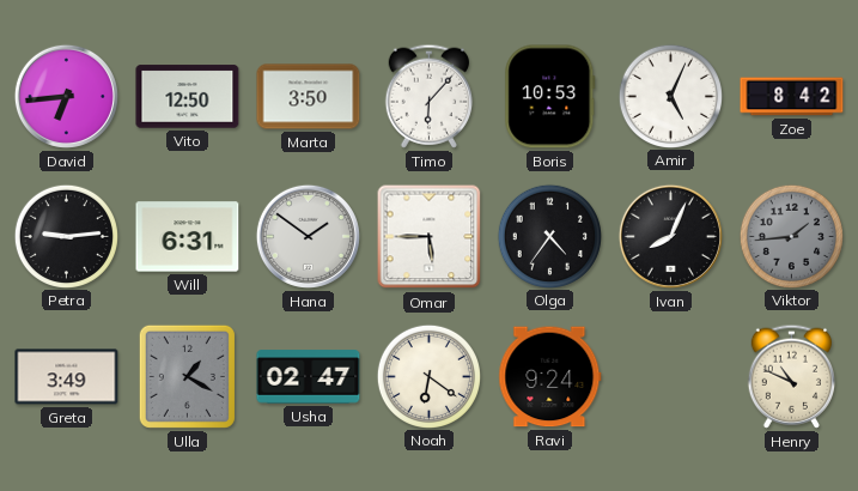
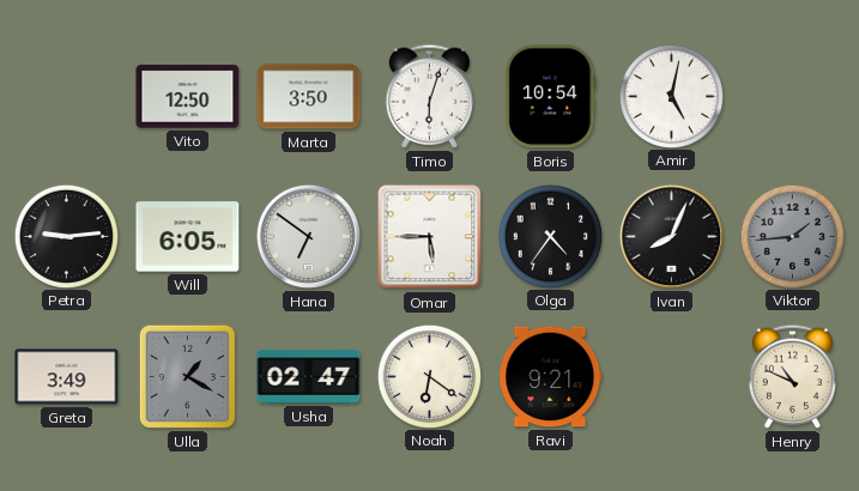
David: 6:44 -> none (66, 96)
Timo: 6:07 -> 6:03 (429, 96)
Boris: 10:53 -> 10:54 (551, 97)
Amir: 5:04 -> 5:02 (671, 96)
Zoe: 8:42 -> none (792, 97)
Will: 6:31 -> 6:05 (188, 237)
Hana: 1:51 -> 6:51 (308, 236)
Ravi: 9:24 -> 9:21 (551, 377)
